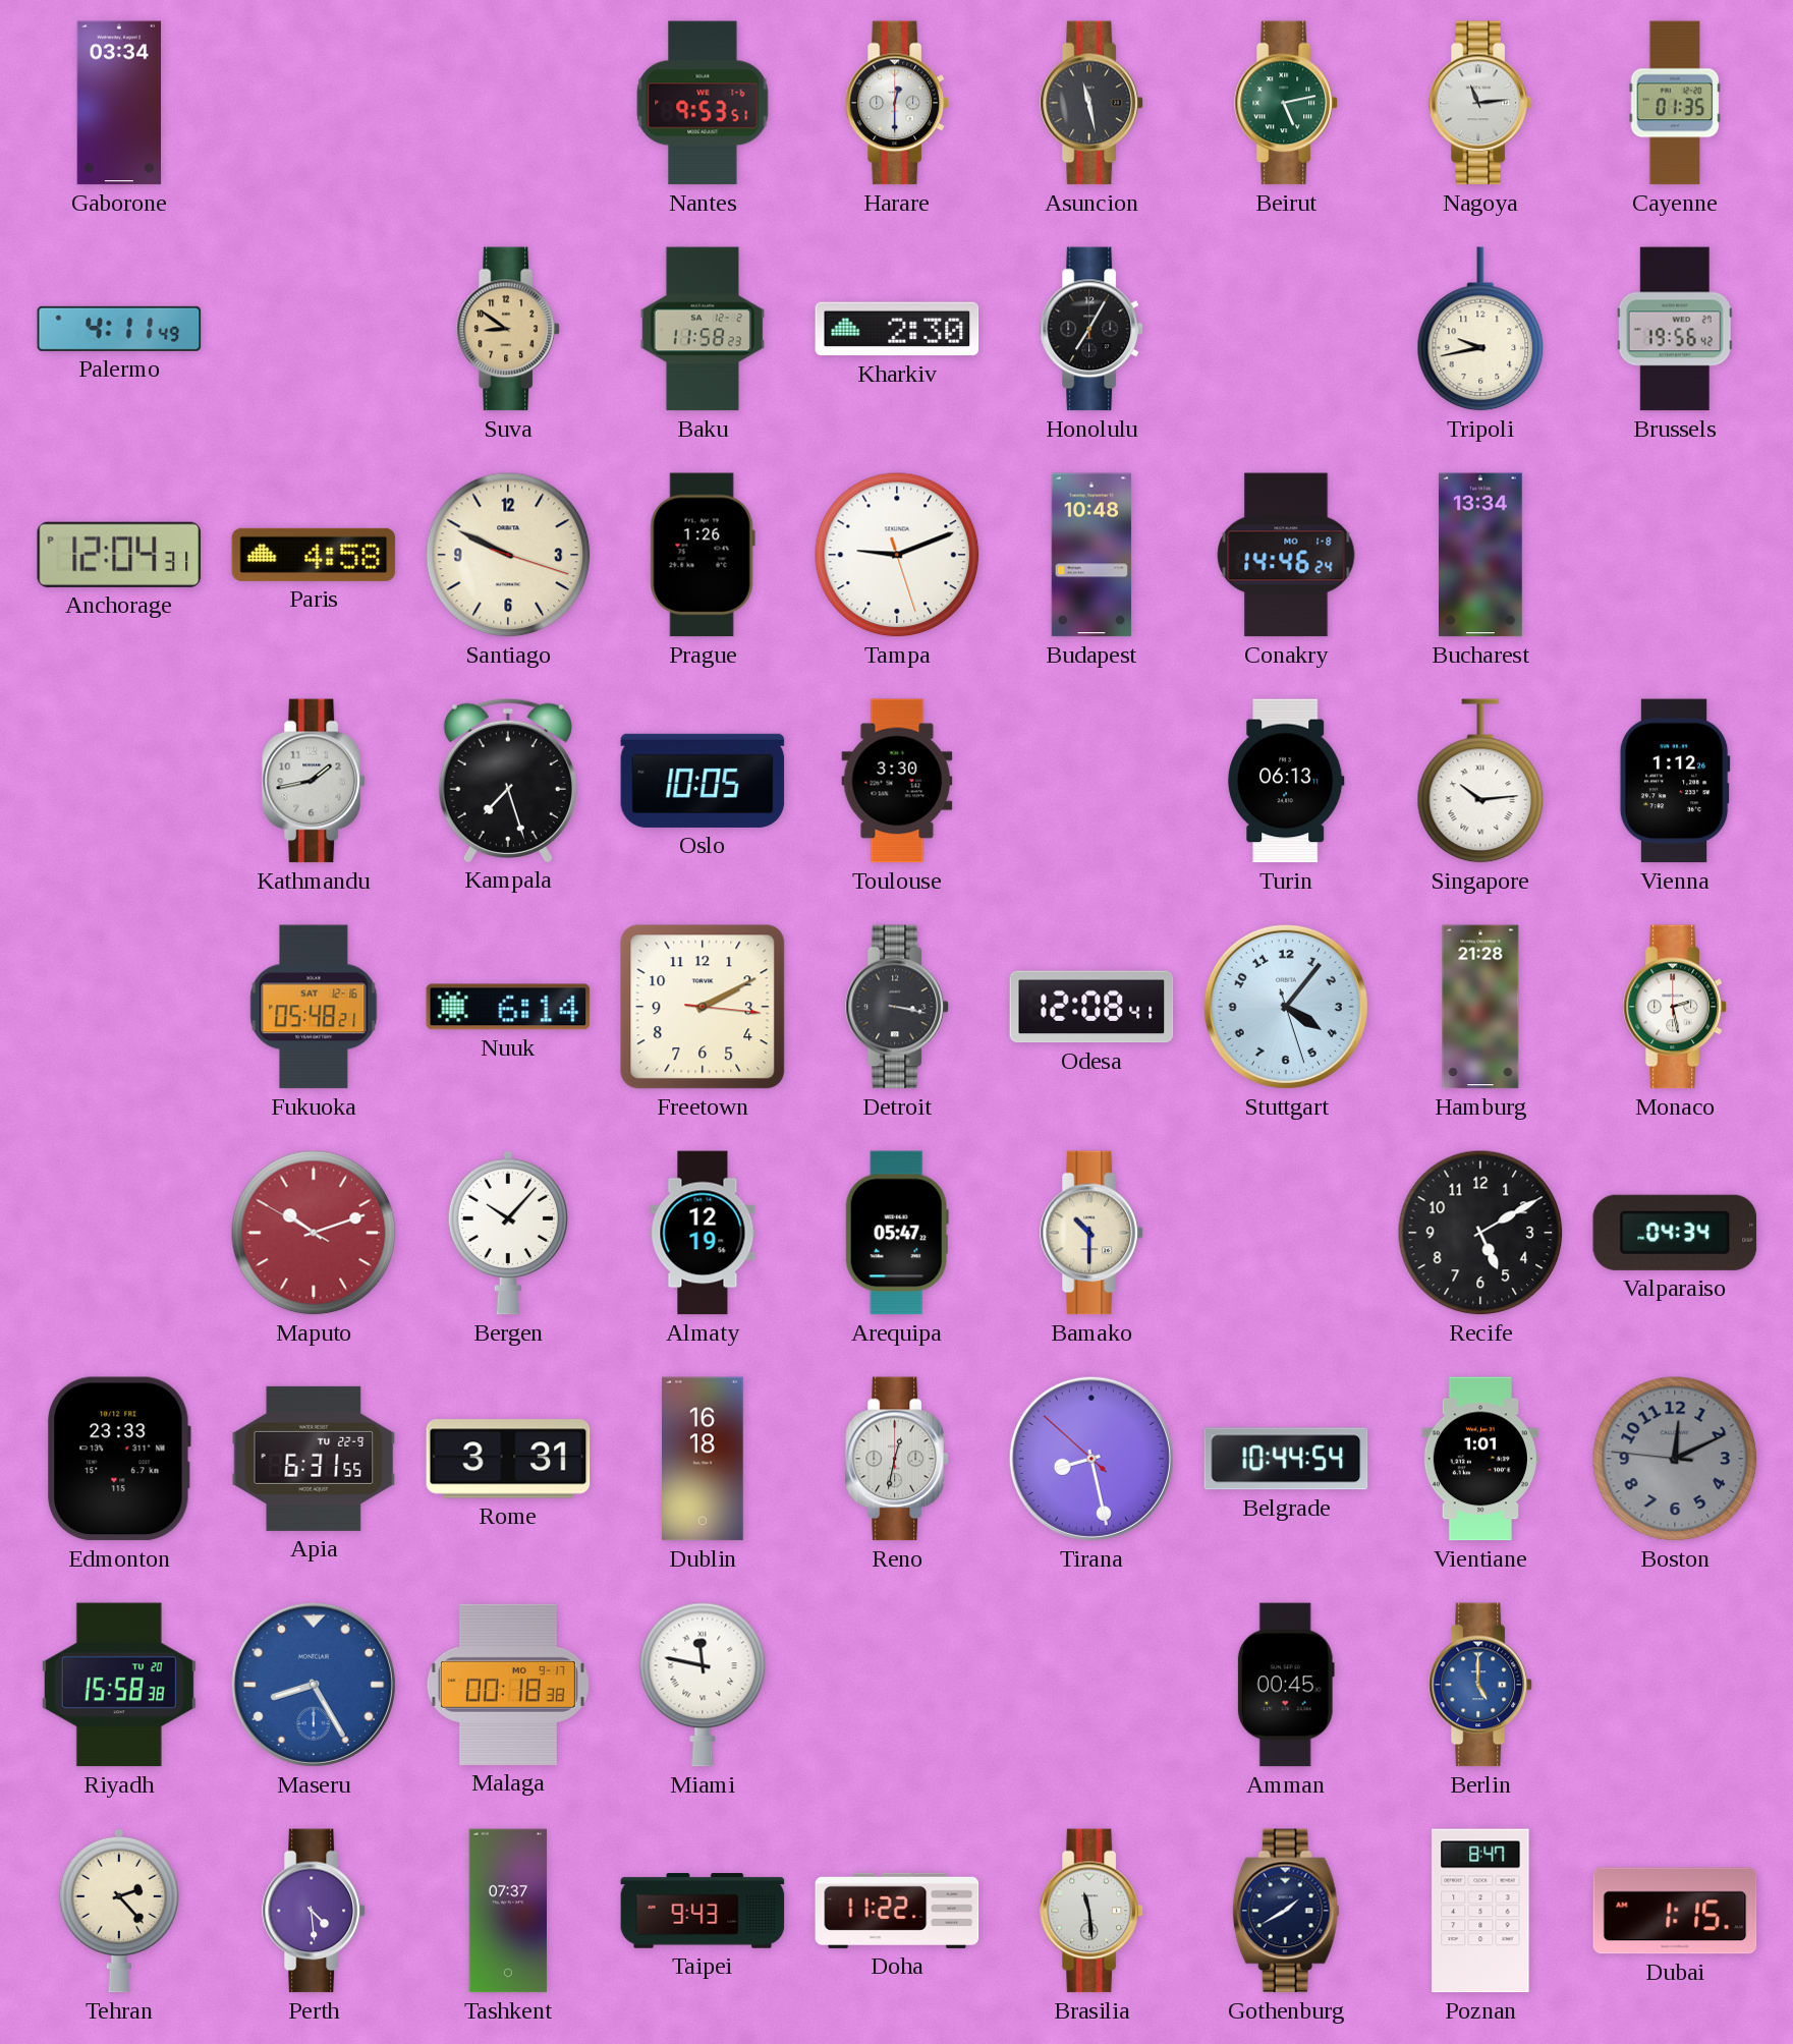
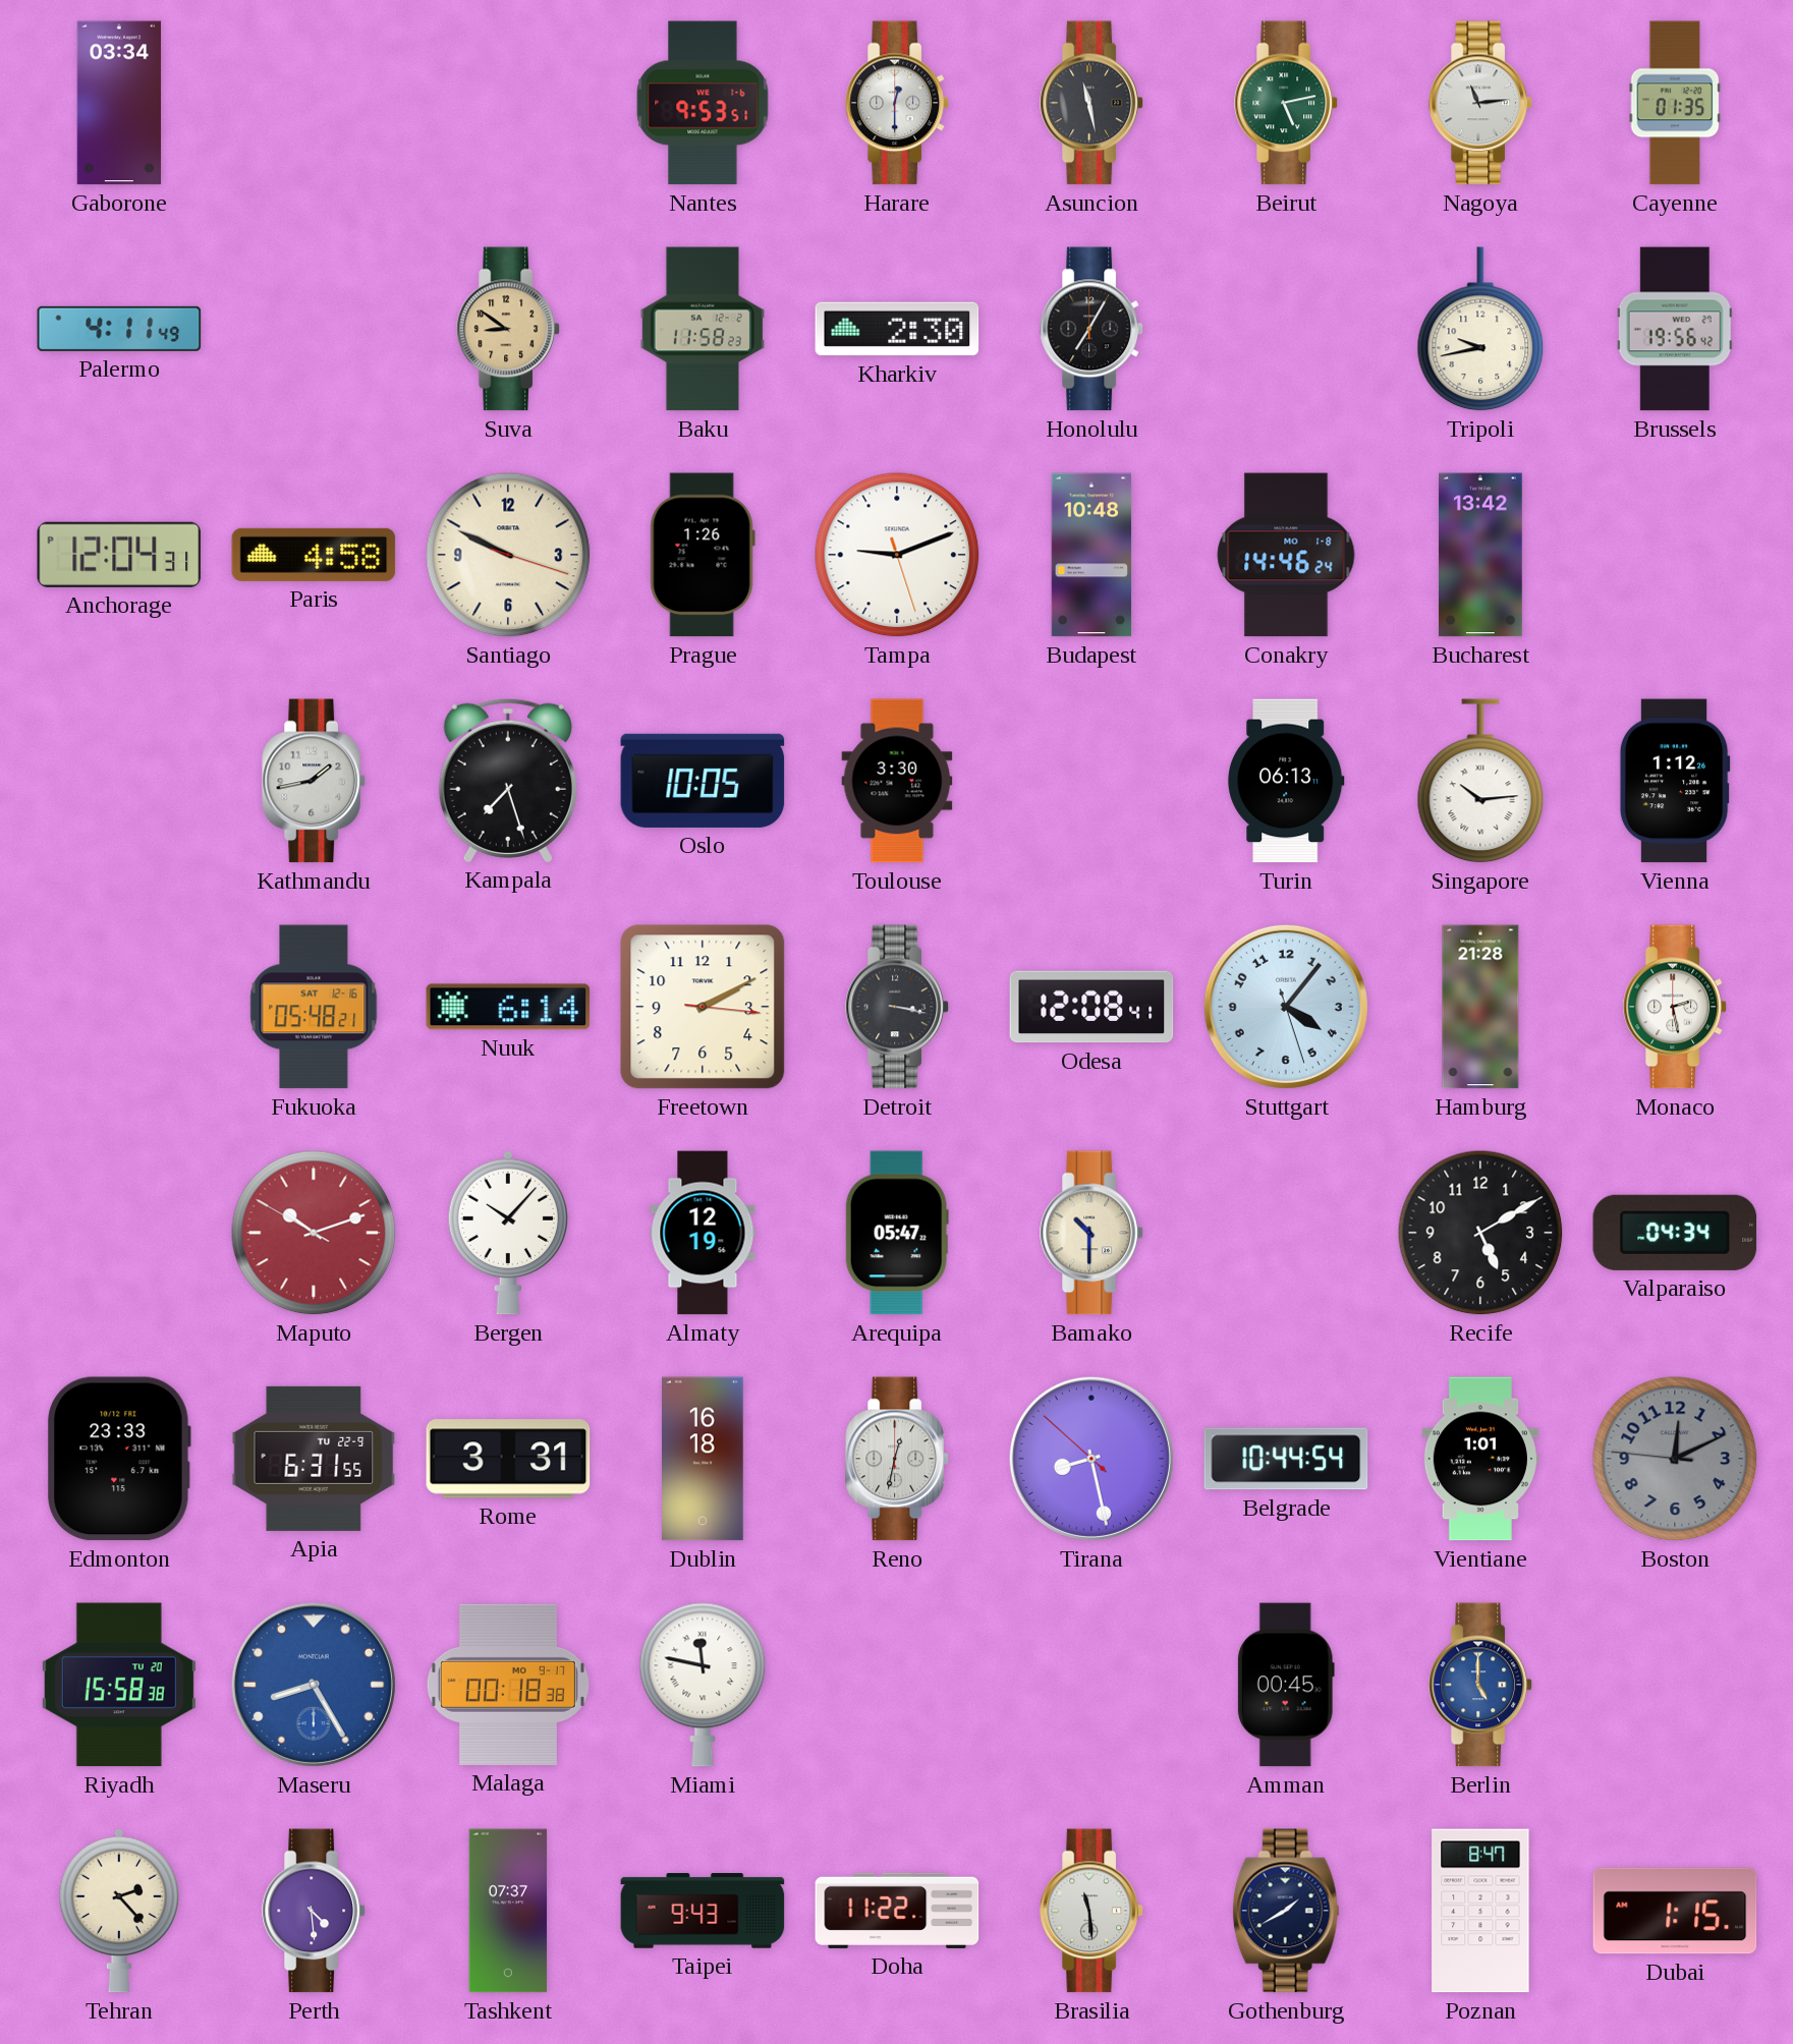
Bucharest: 13:34 -> 13:42 (1481, 555)
